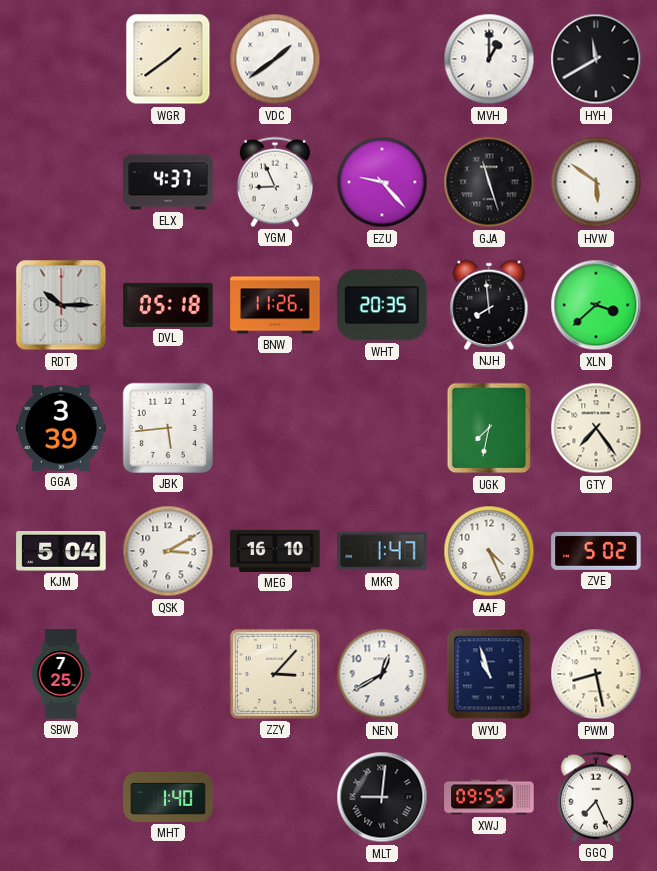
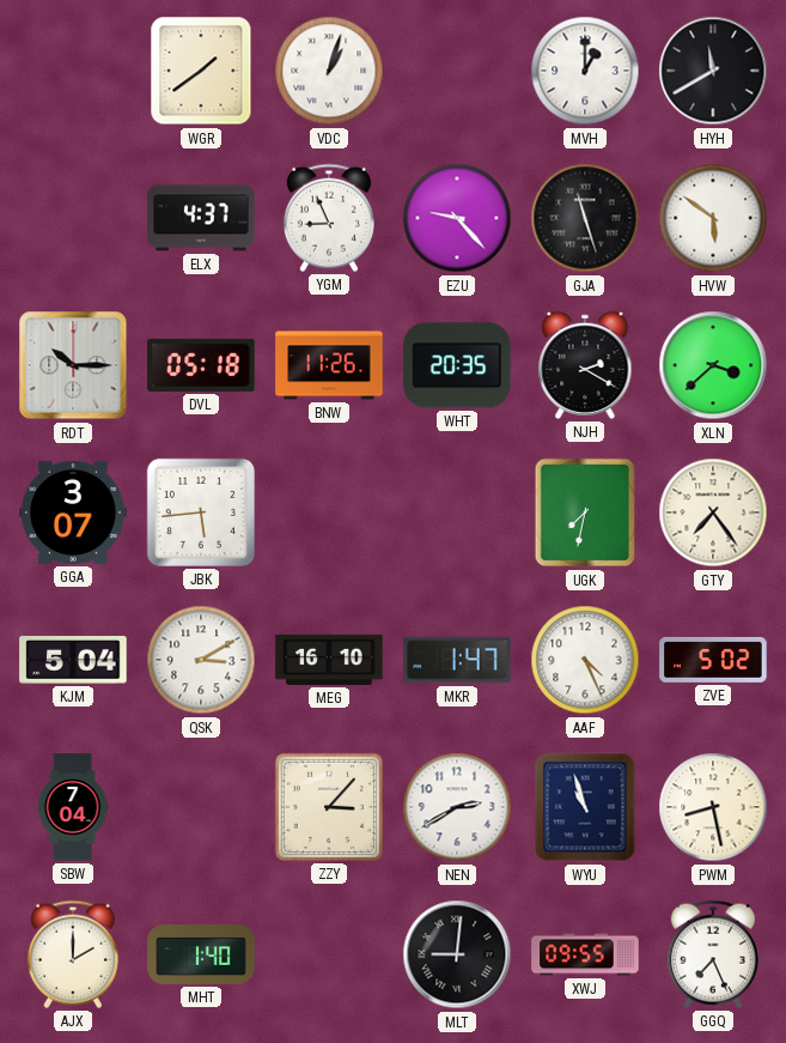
VDC: 1:39 -> 1:03 (329, 71)
NJH: 7:59 -> 2:20 (585, 365)
GGA: 3:39 -> 3:07 (73, 513)
SBW: 7:25 -> 7:04 (73, 807)
NEN: 12:40 -> 2:40 (457, 807)
AJX: none -> 2:00 (73, 954)
